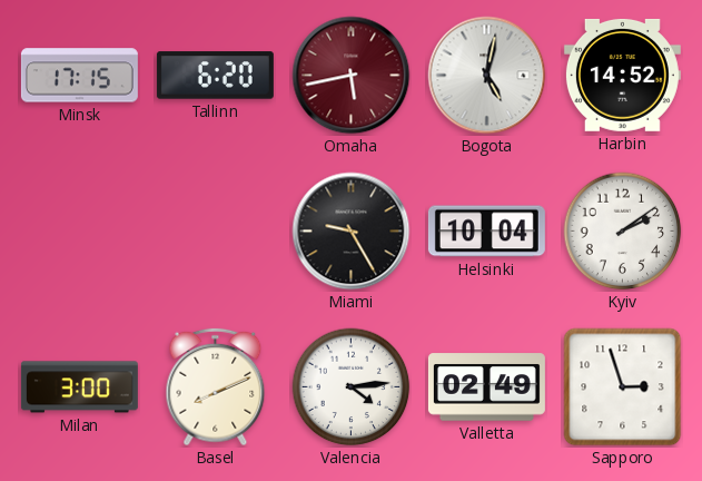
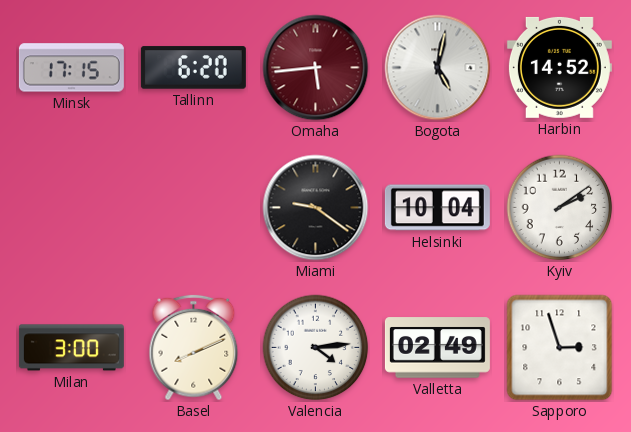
Omaha: 5:43 -> 5:44 (316, 68)
Miami: 9:25 -> 9:21 (316, 208)
